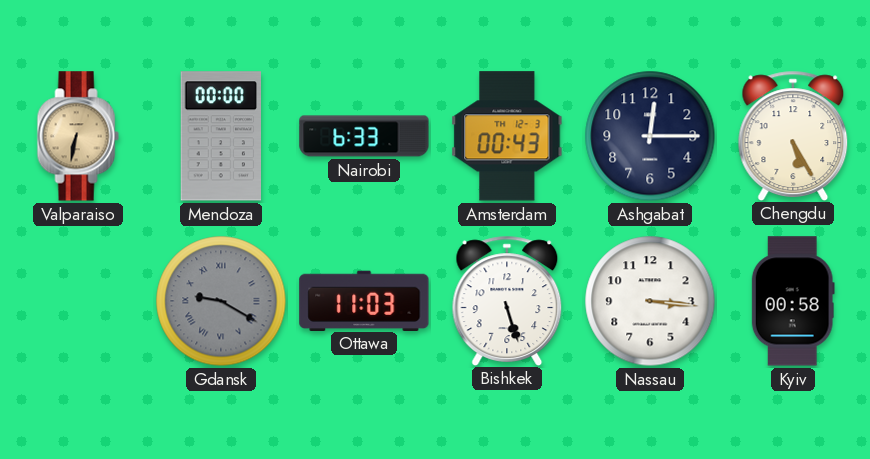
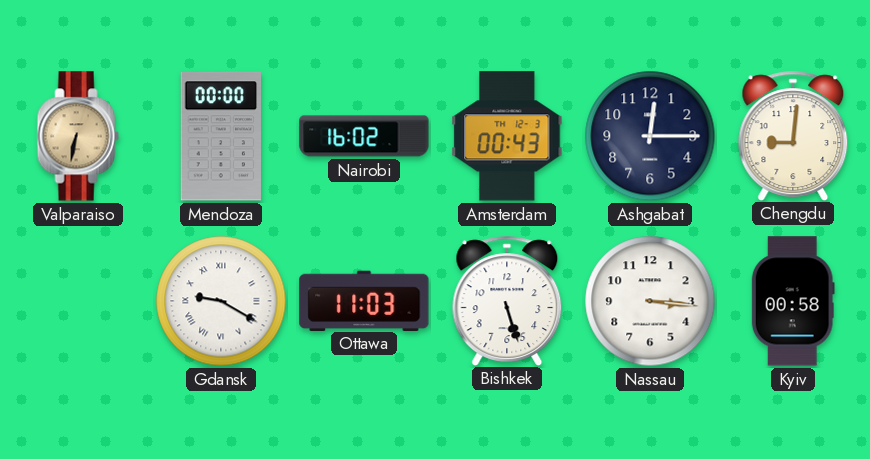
Nairobi: 6:33 -> 16:02 (364, 136)
Chengdu: 5:25 -> 9:01 (793, 135)
Gdansk dial: grey -> white (221, 301)
